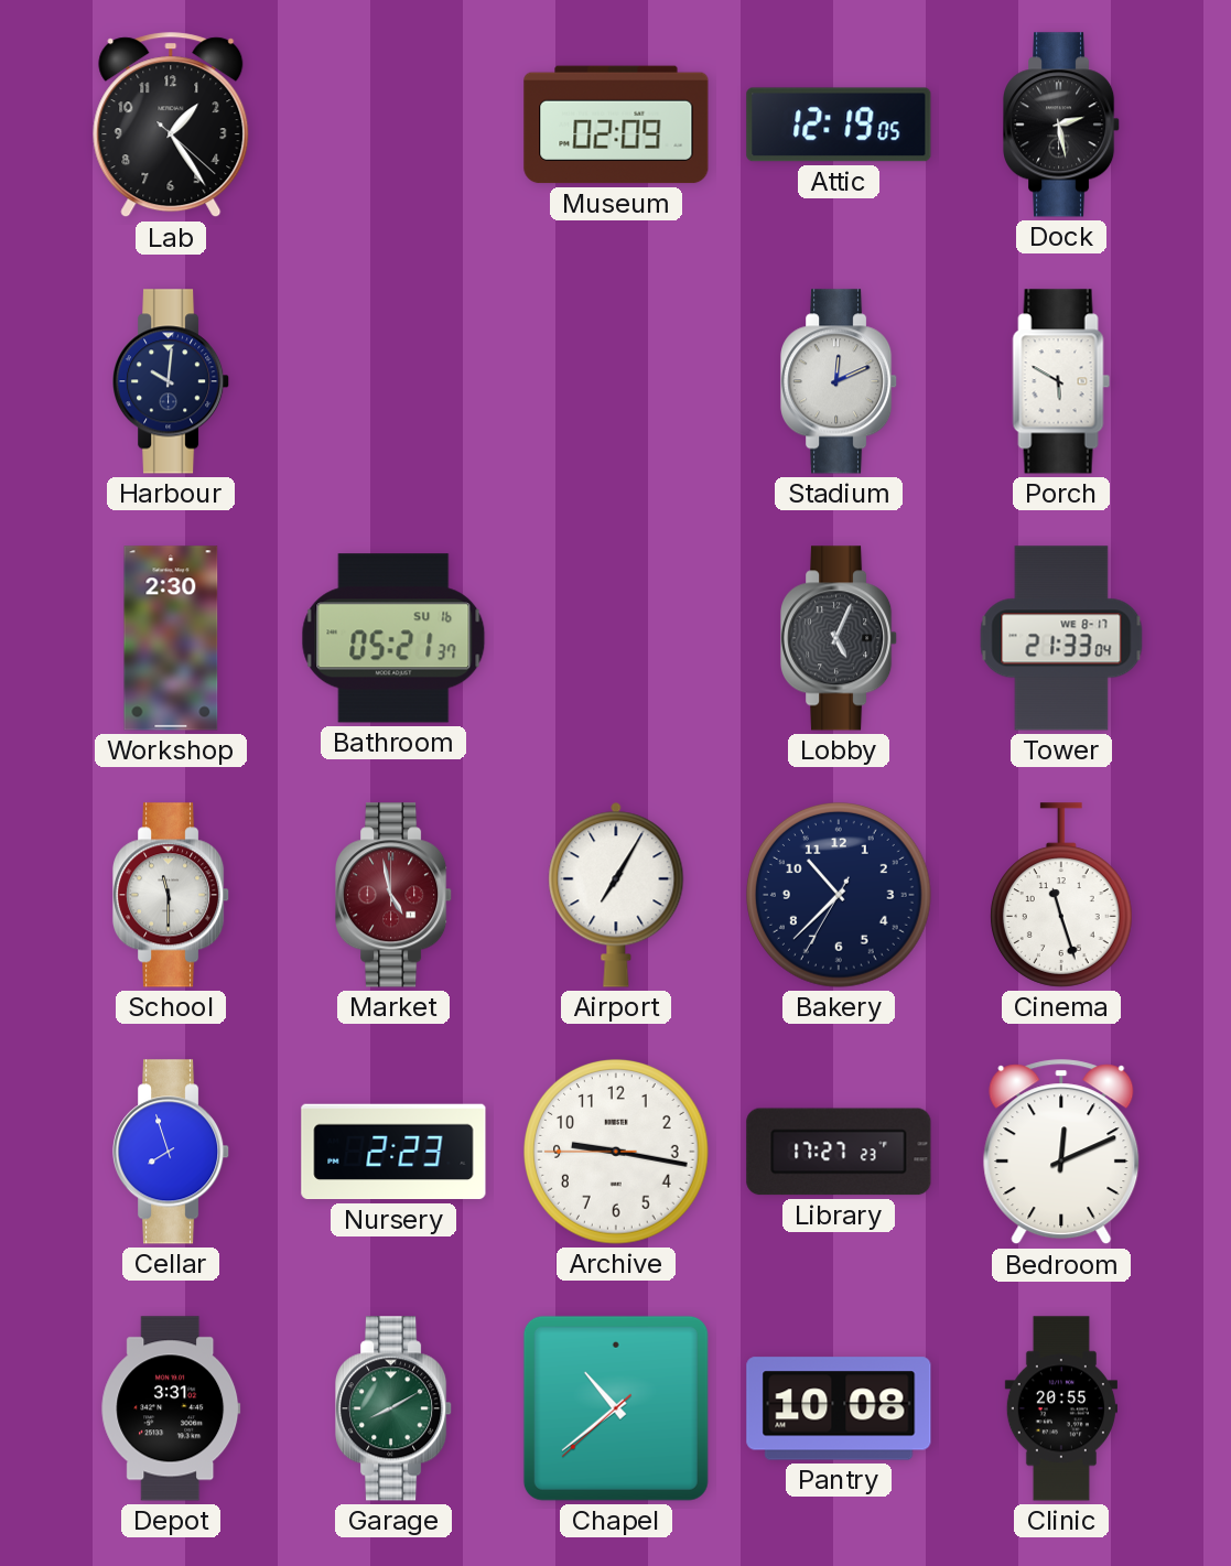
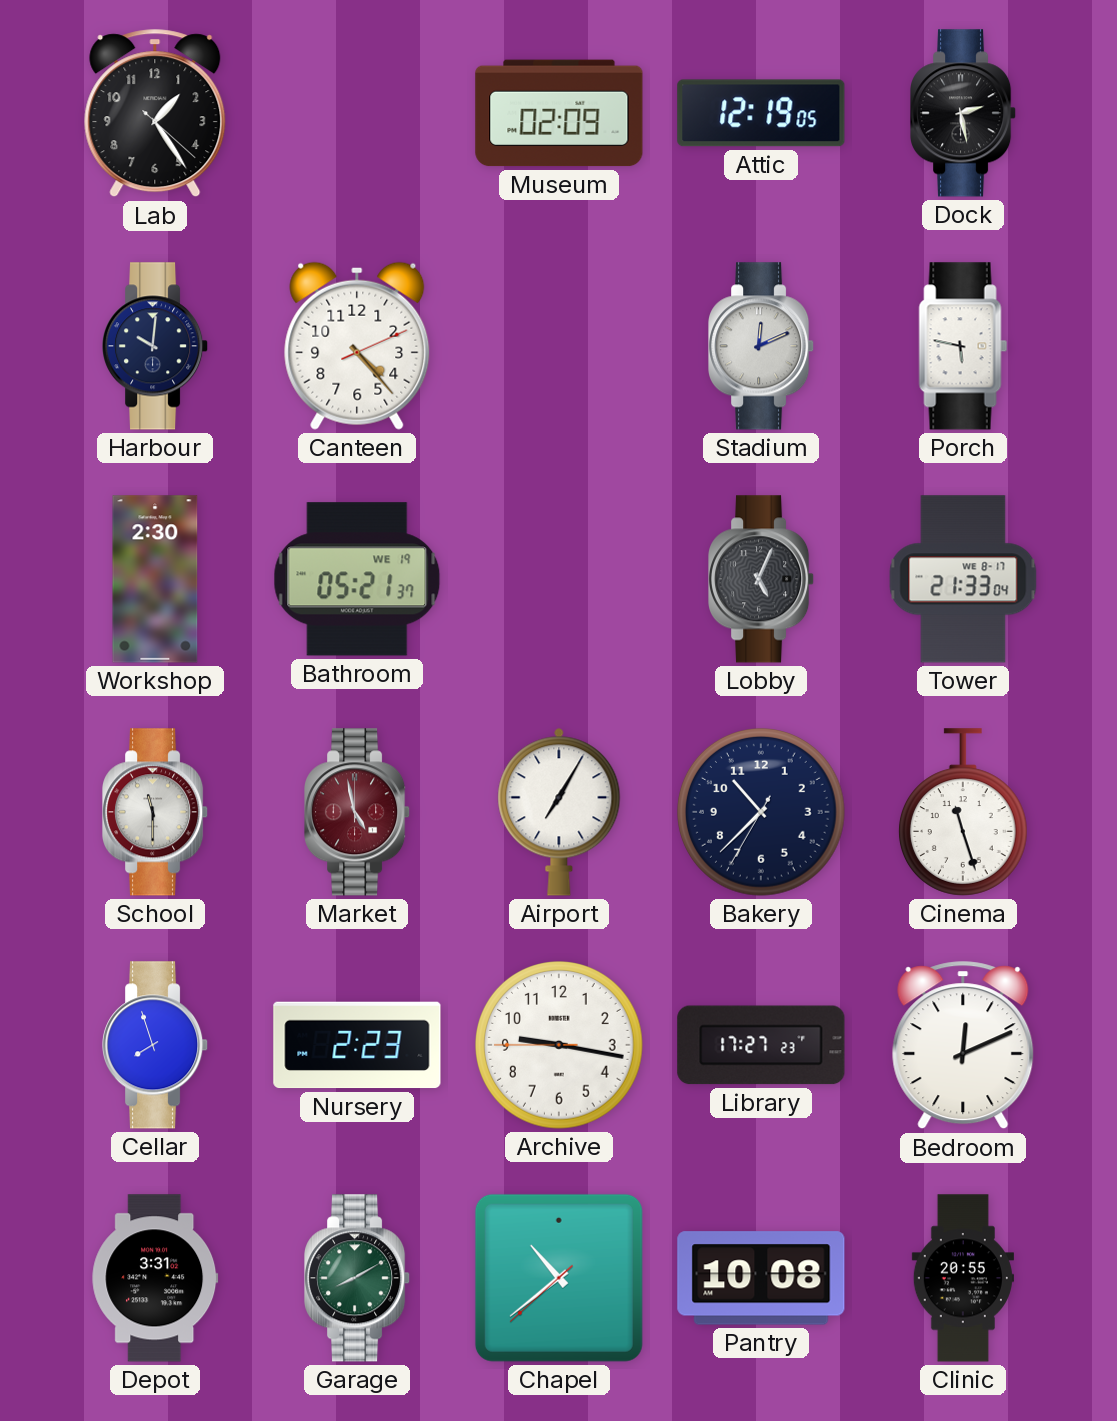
Canteen: none -> 4:23 (357, 346)
Porch: 5:50 -> 5:47 (963, 346)
Bathroom date: SU 16 -> WE 19 (357, 579)
